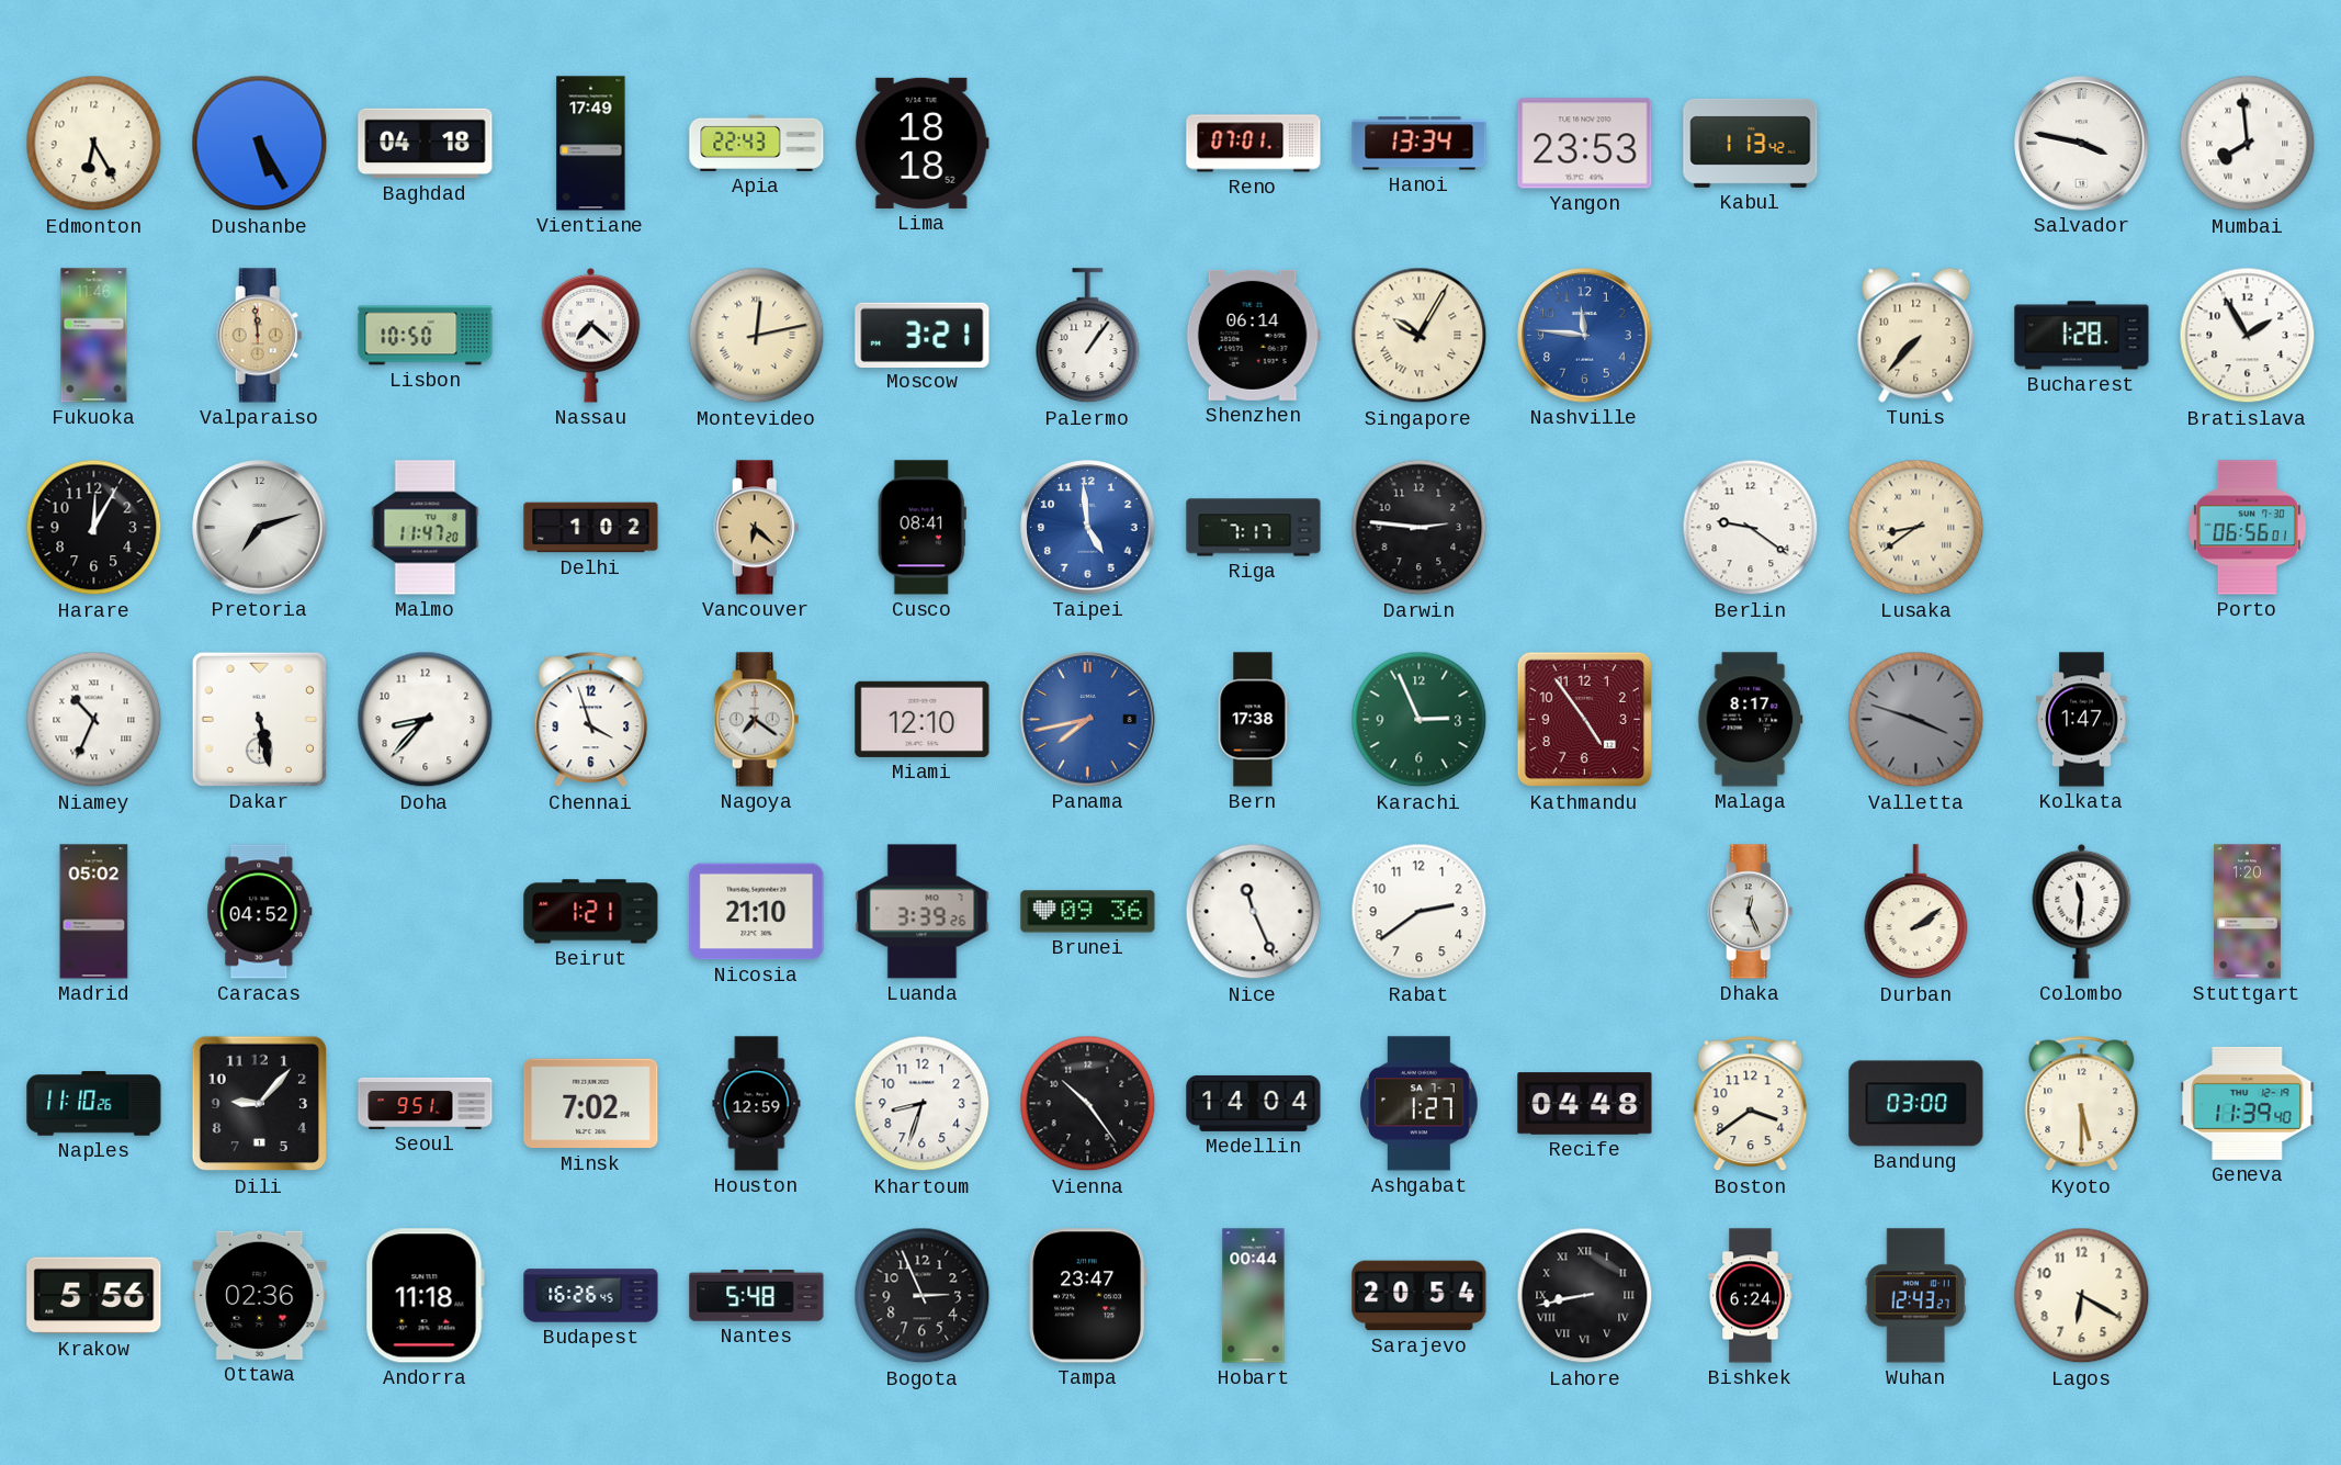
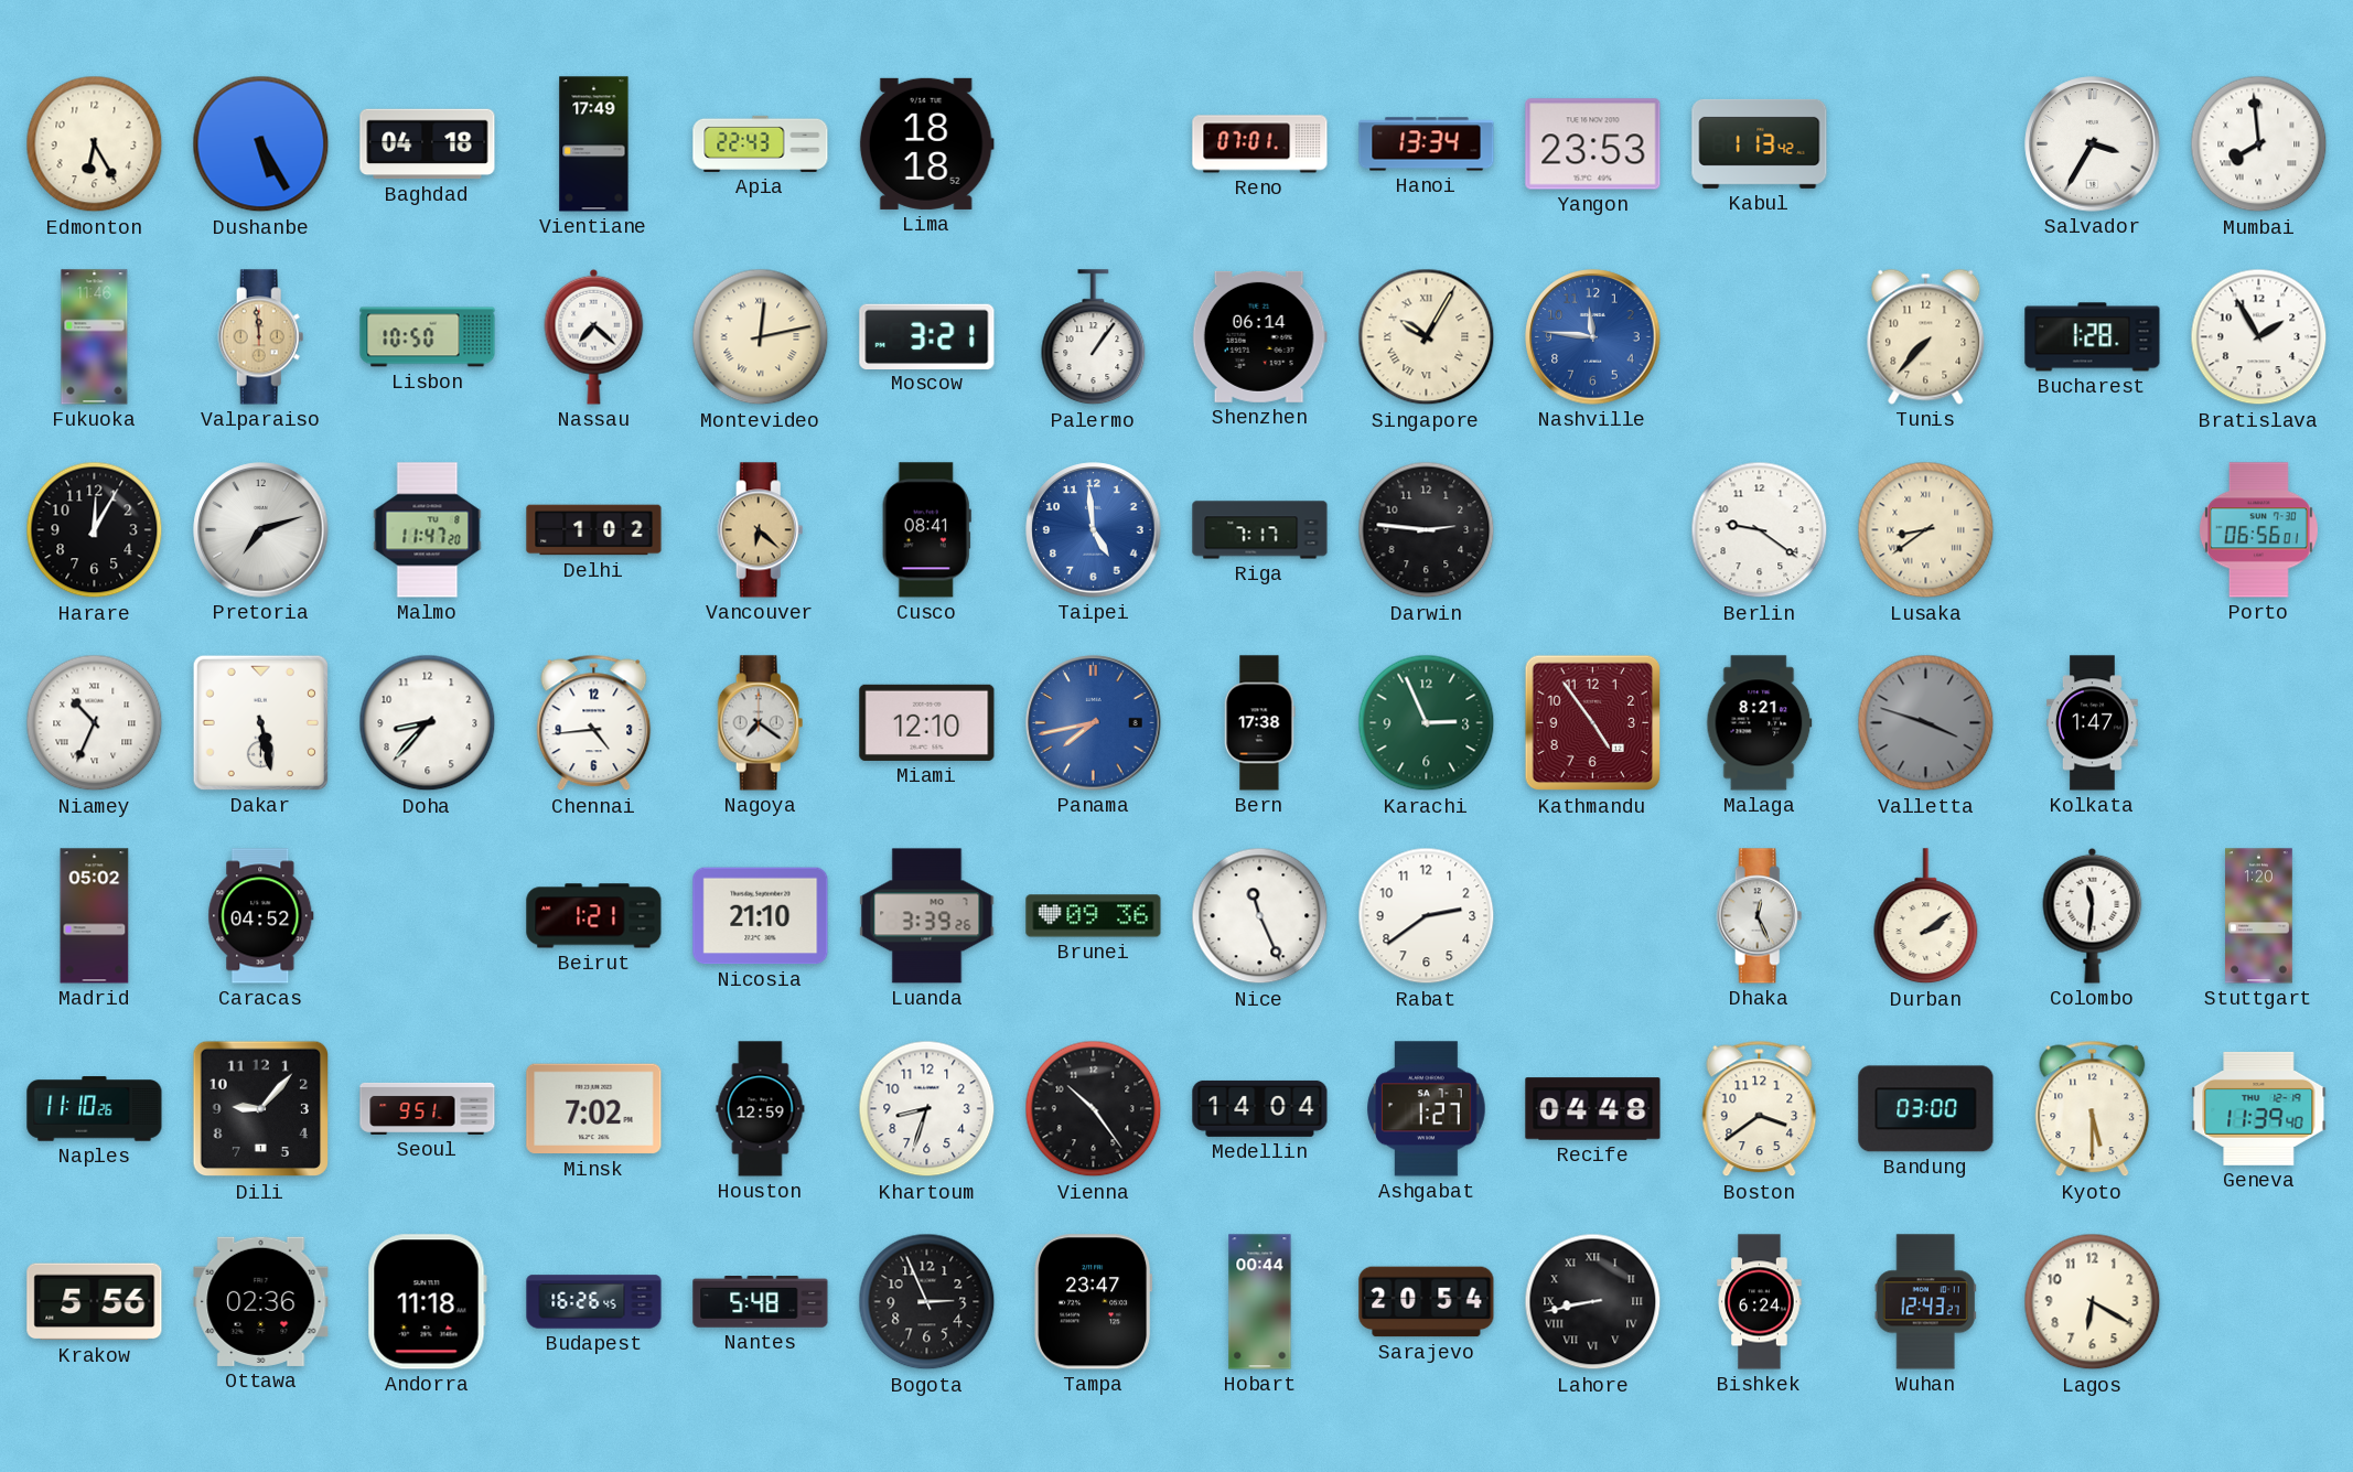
Salvador: 3:47 -> 3:35 (2093, 144)
Chennai: 3:57 -> 4:44 (594, 723)
Malaga: 8:17 -> 8:21 (1760, 723)
